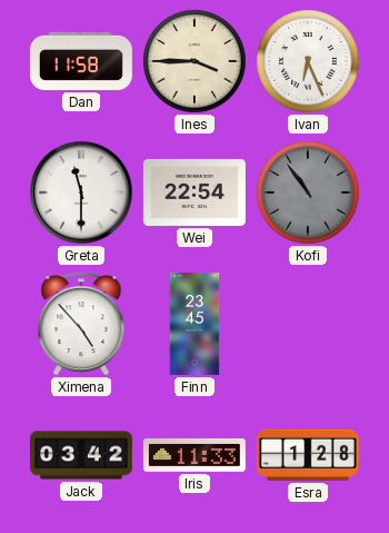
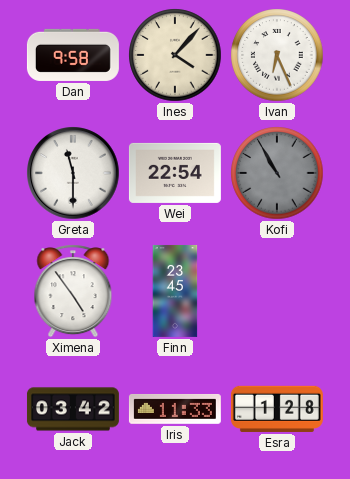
Dan: 11:58 -> 9:58 (73, 55)
Ines: 3:45 -> 4:07 (175, 55)
Kofi: 10:54 -> 10:55 (277, 173)
Ximena: 4:53 -> 4:54 (73, 291)
